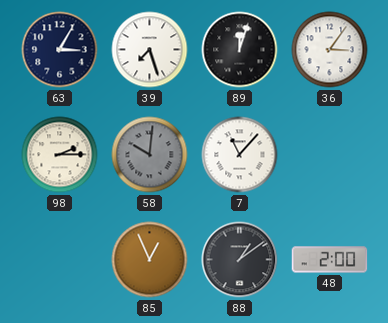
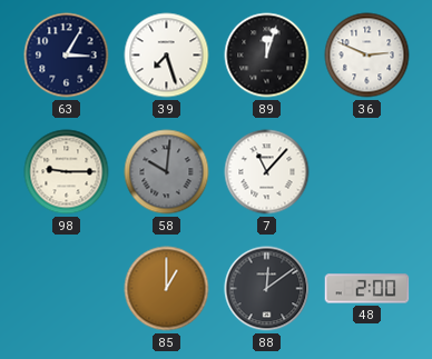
36: 3:06 -> 2:49 (367, 56)
98: 2:15 -> 9:15 (67, 172)
85: 12:56 -> 1:00 (167, 289)
88: 1:09 -> 12:09 (267, 289)
